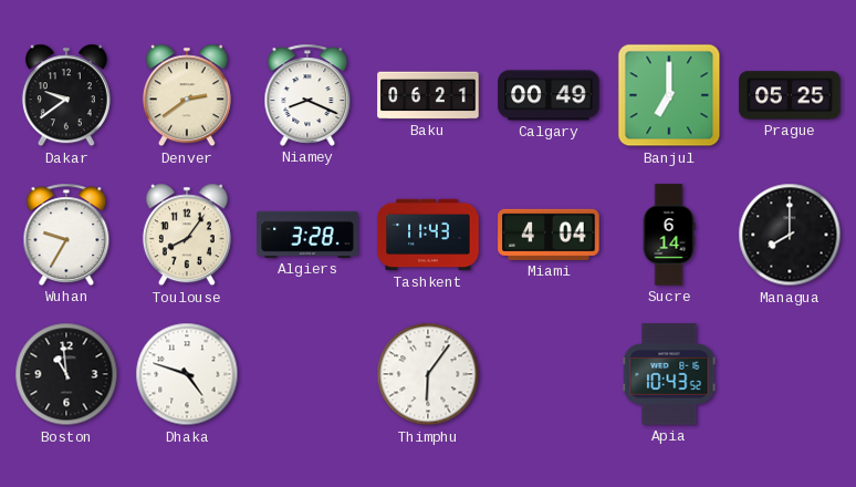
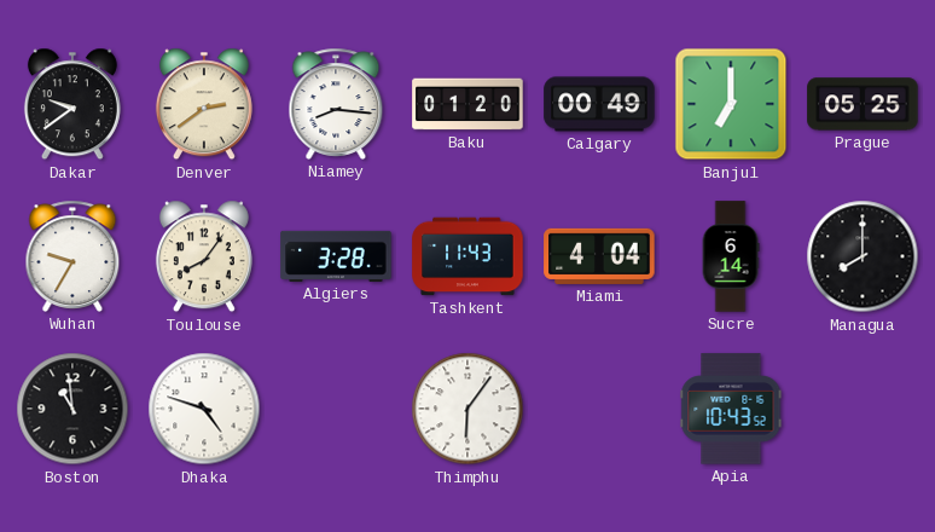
Niamey: 8:19 -> 8:16 (336, 104)
Baku: 06:21 -> 01:20 (467, 104)
